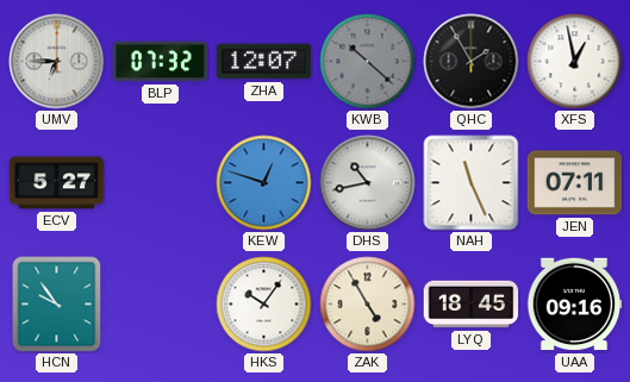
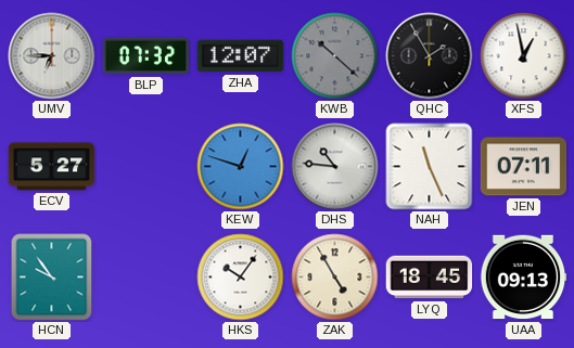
DHS: 10:43 -> 10:46 (335, 167)
UAA: 09:16 -> 09:13 (523, 278)
